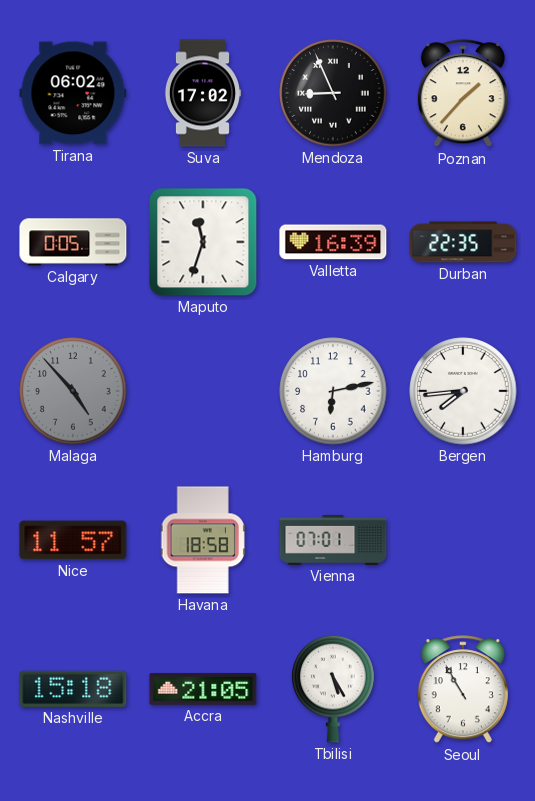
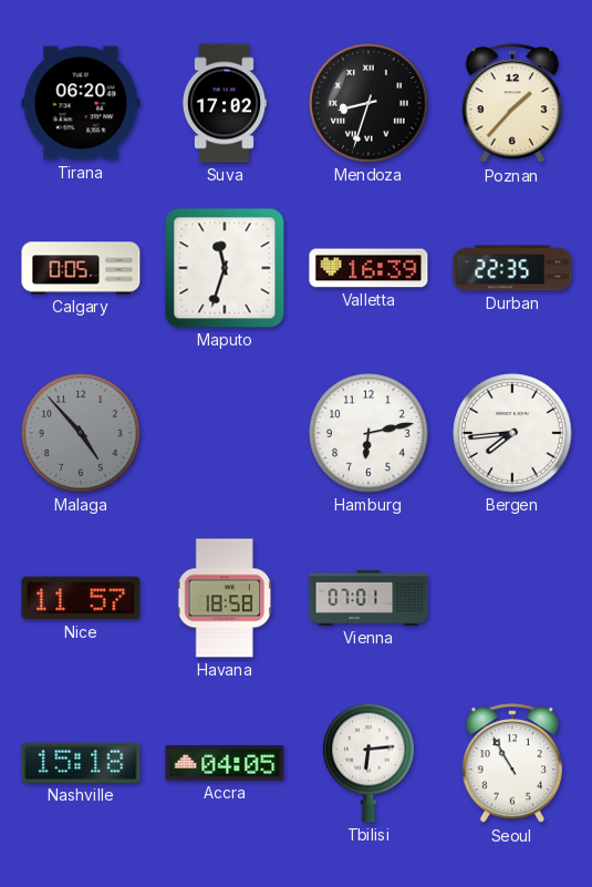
Tirana: 06:02 -> 06:20 (81, 103)
Mendoza: 8:56 -> 8:33 (368, 103)
Accra: 21:05 -> 04:05 (225, 763)
Tbilisi: 5:25 -> 6:14 (368, 763)
